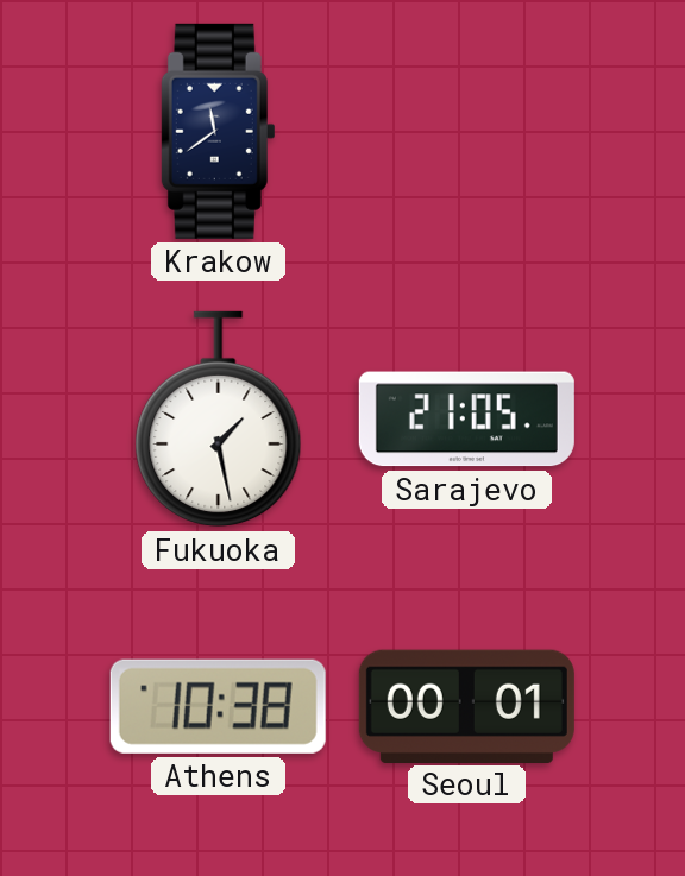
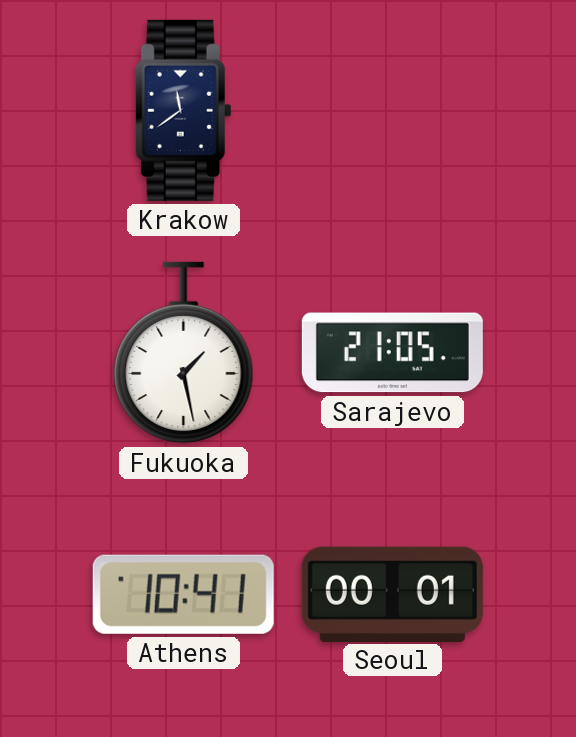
Athens: 10:38 -> 10:41 (183, 594)
